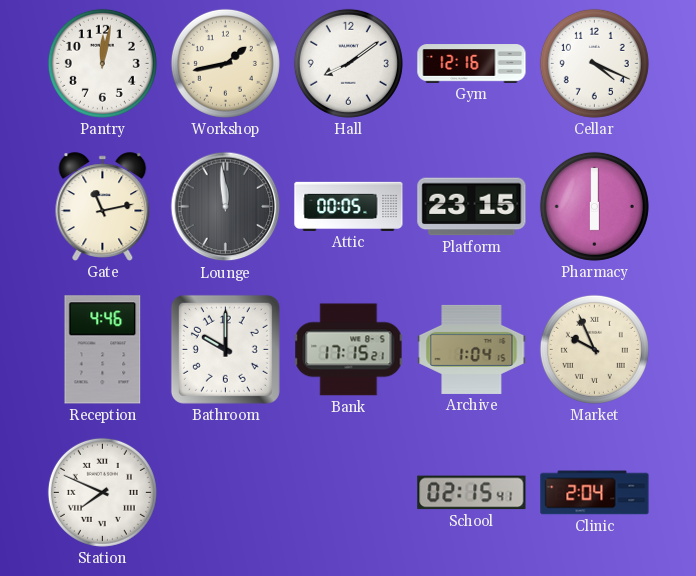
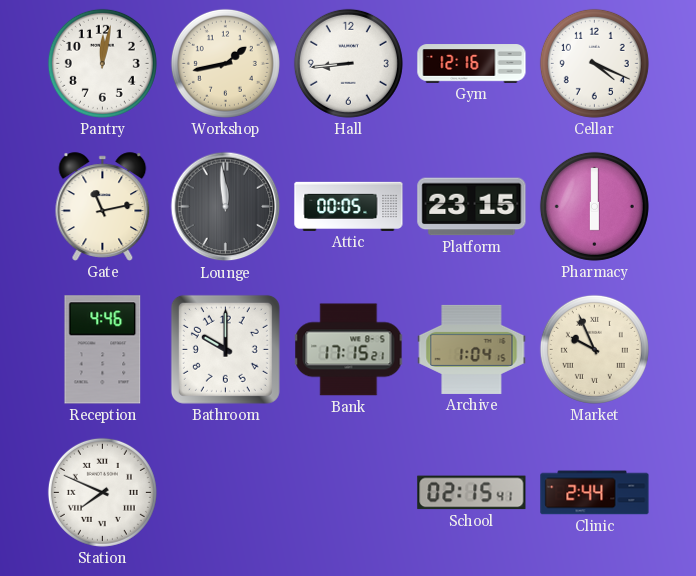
Hall: 8:09 -> 8:44 (348, 63)
Clinic: 2:04 -> 2:44 (595, 493)
